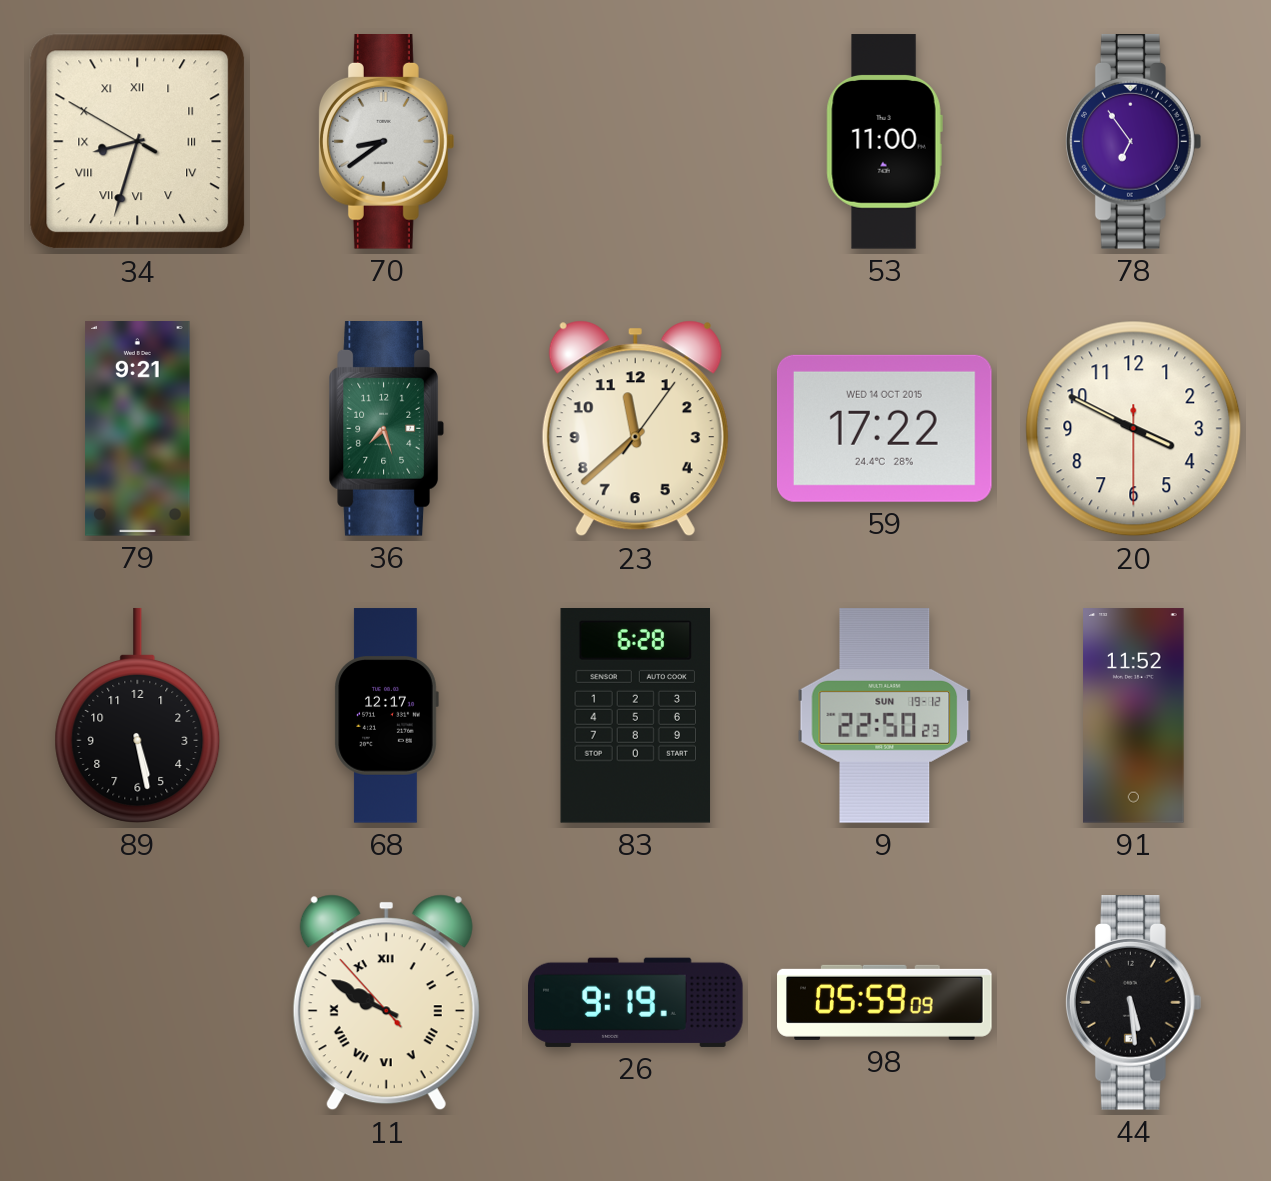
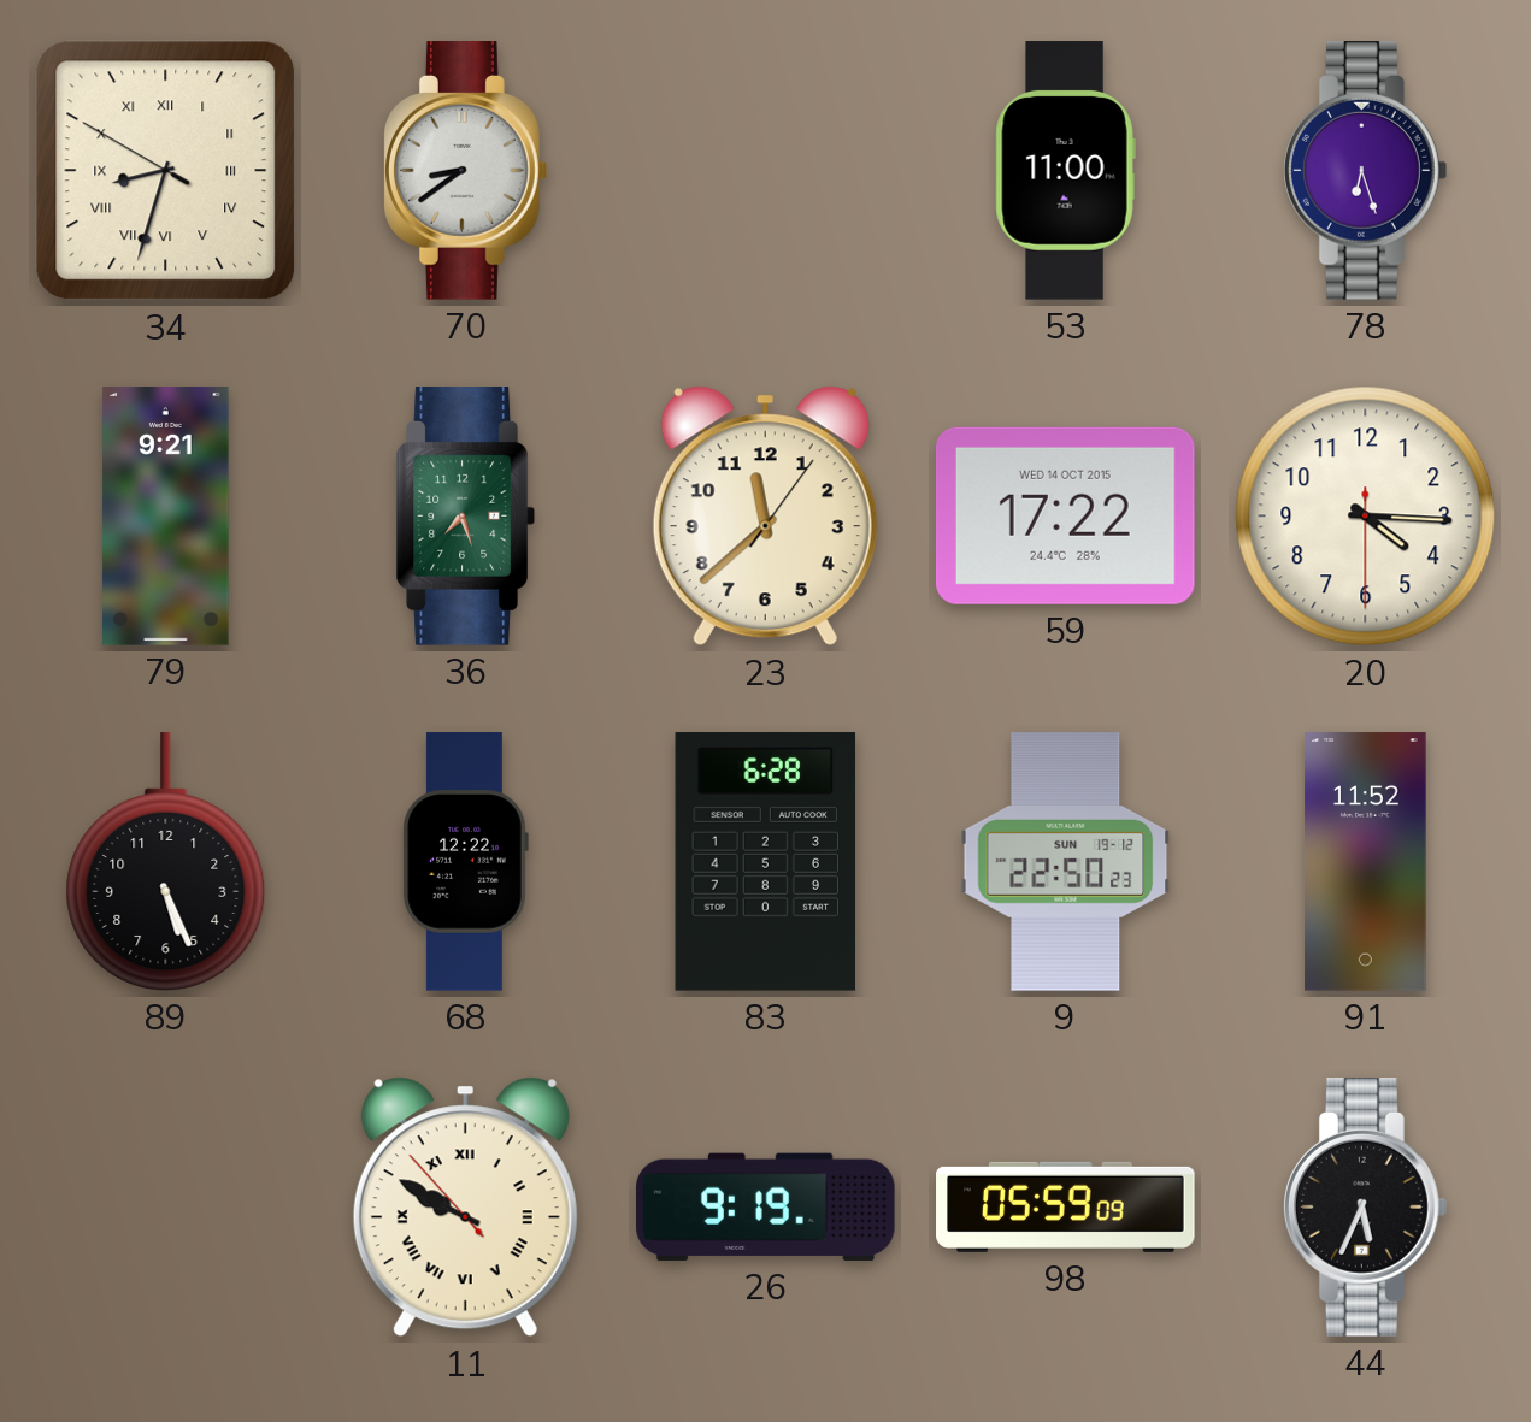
78: 6:54 -> 6:27 (1365, 171)
20: 3:49 -> 4:15 (1366, 517)
89: 5:28 -> 5:26 (166, 861)
68: 12:17 -> 12:22 (465, 862)
44: 5:29 -> 5:34 (1365, 1208)
